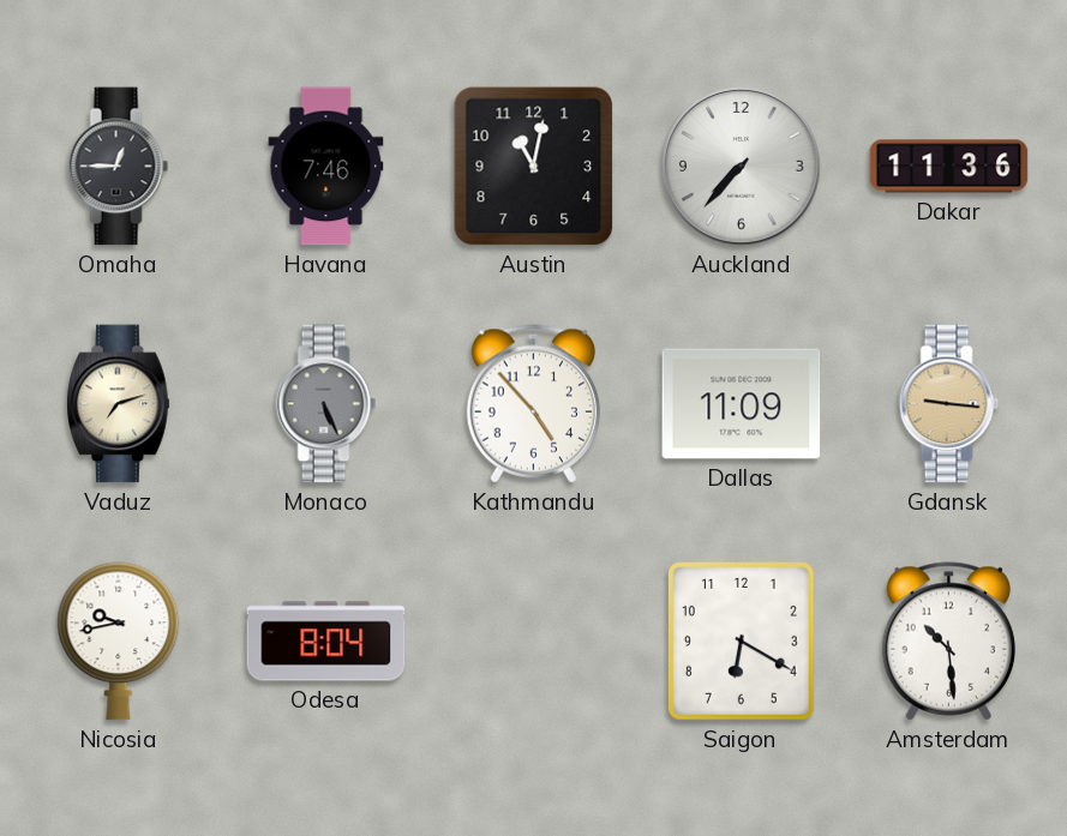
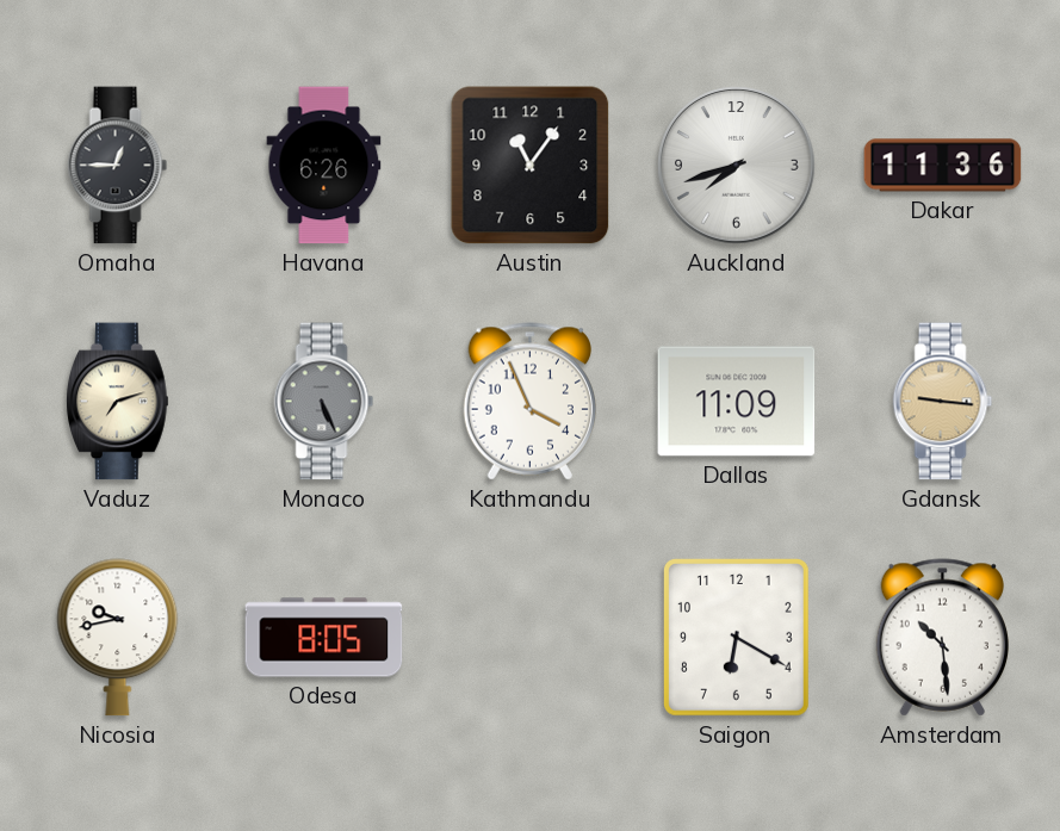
Havana: 7:46 -> 6:26 (324, 166)
Austin: 11:02 -> 11:06 (531, 166)
Auckland: 7:37 -> 7:42 (737, 166)
Kathmandu: 4:53 -> 3:56 (529, 402)
Odesa: 8:04 -> 8:05 (324, 638)
